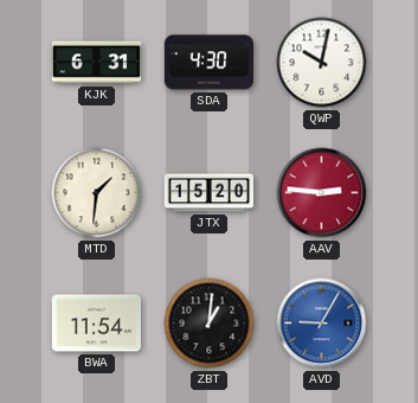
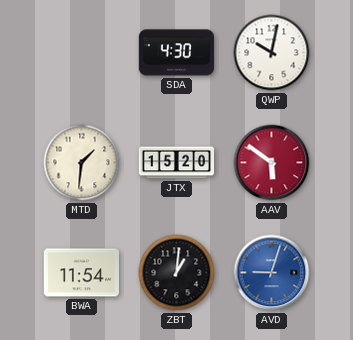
KJK: 6:31 -> none (96, 63)
AAV: 2:46 -> 5:51 (272, 163)
AVD: 9:05 -> 9:03 (272, 273)
